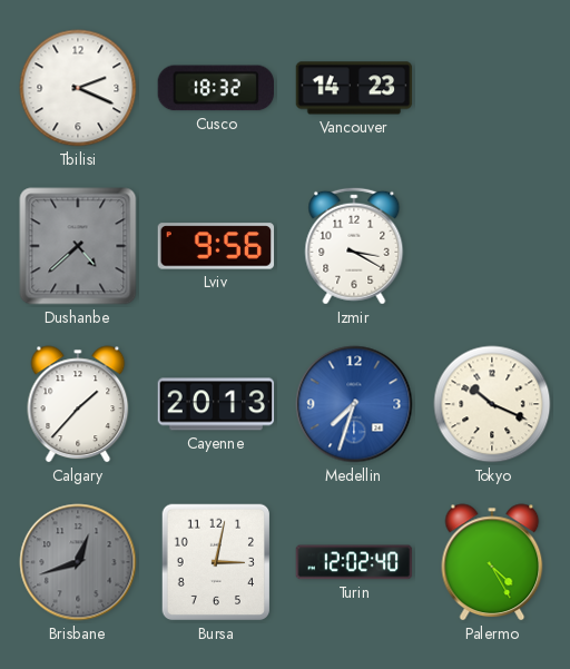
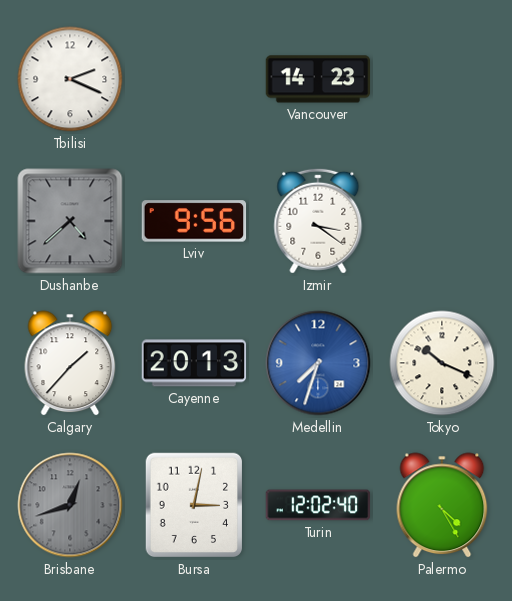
Cusco: 18:32 -> none (215, 88)
Izmir: 3:20 -> 3:21 (318, 221)
